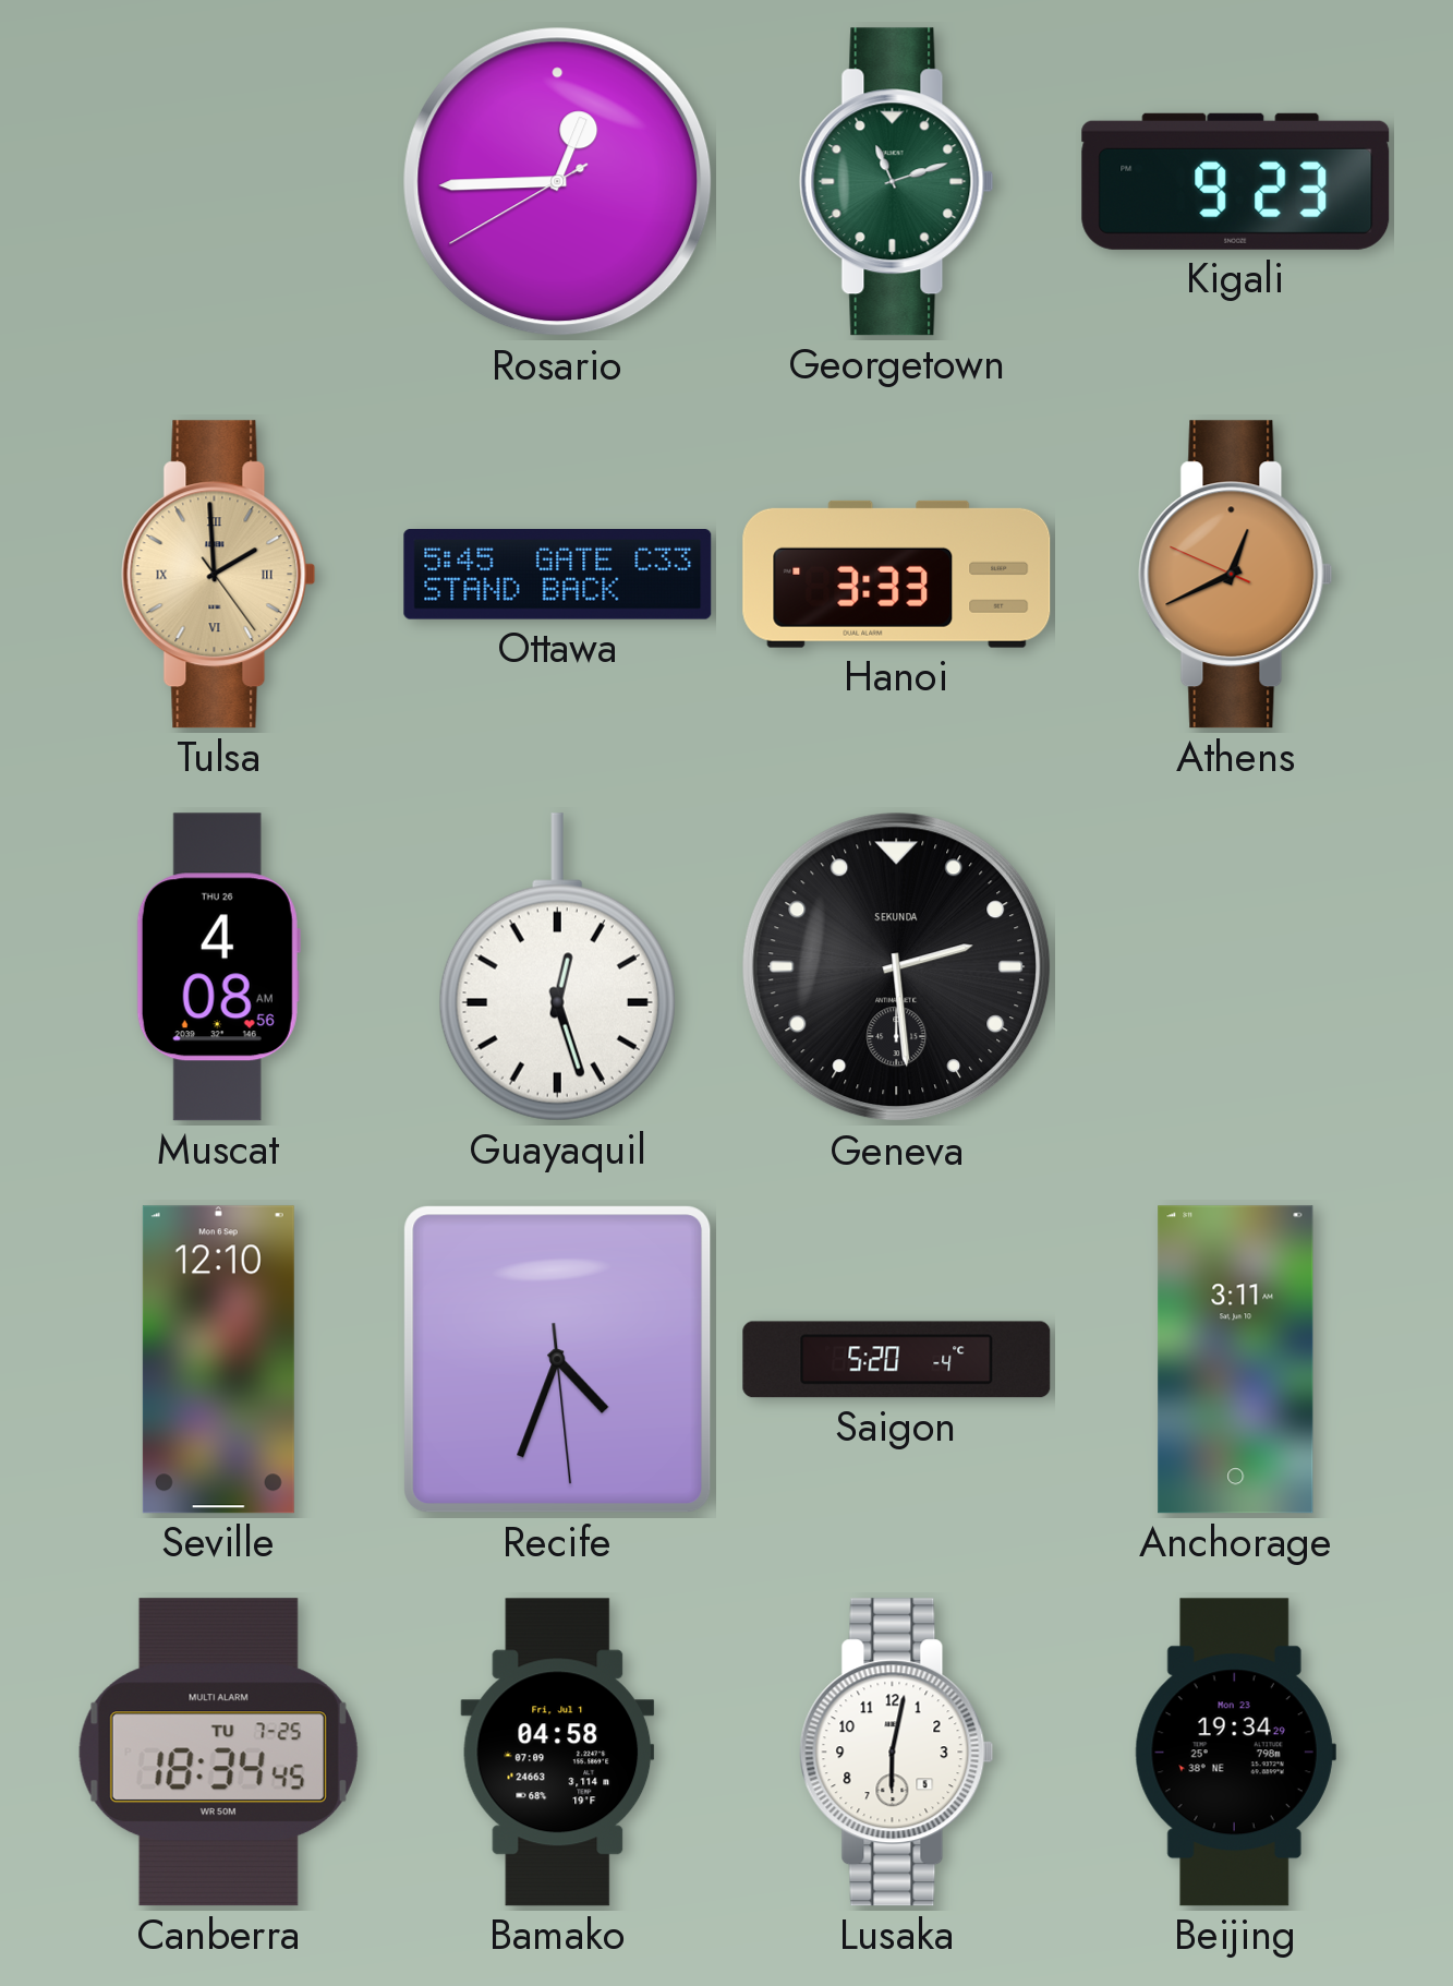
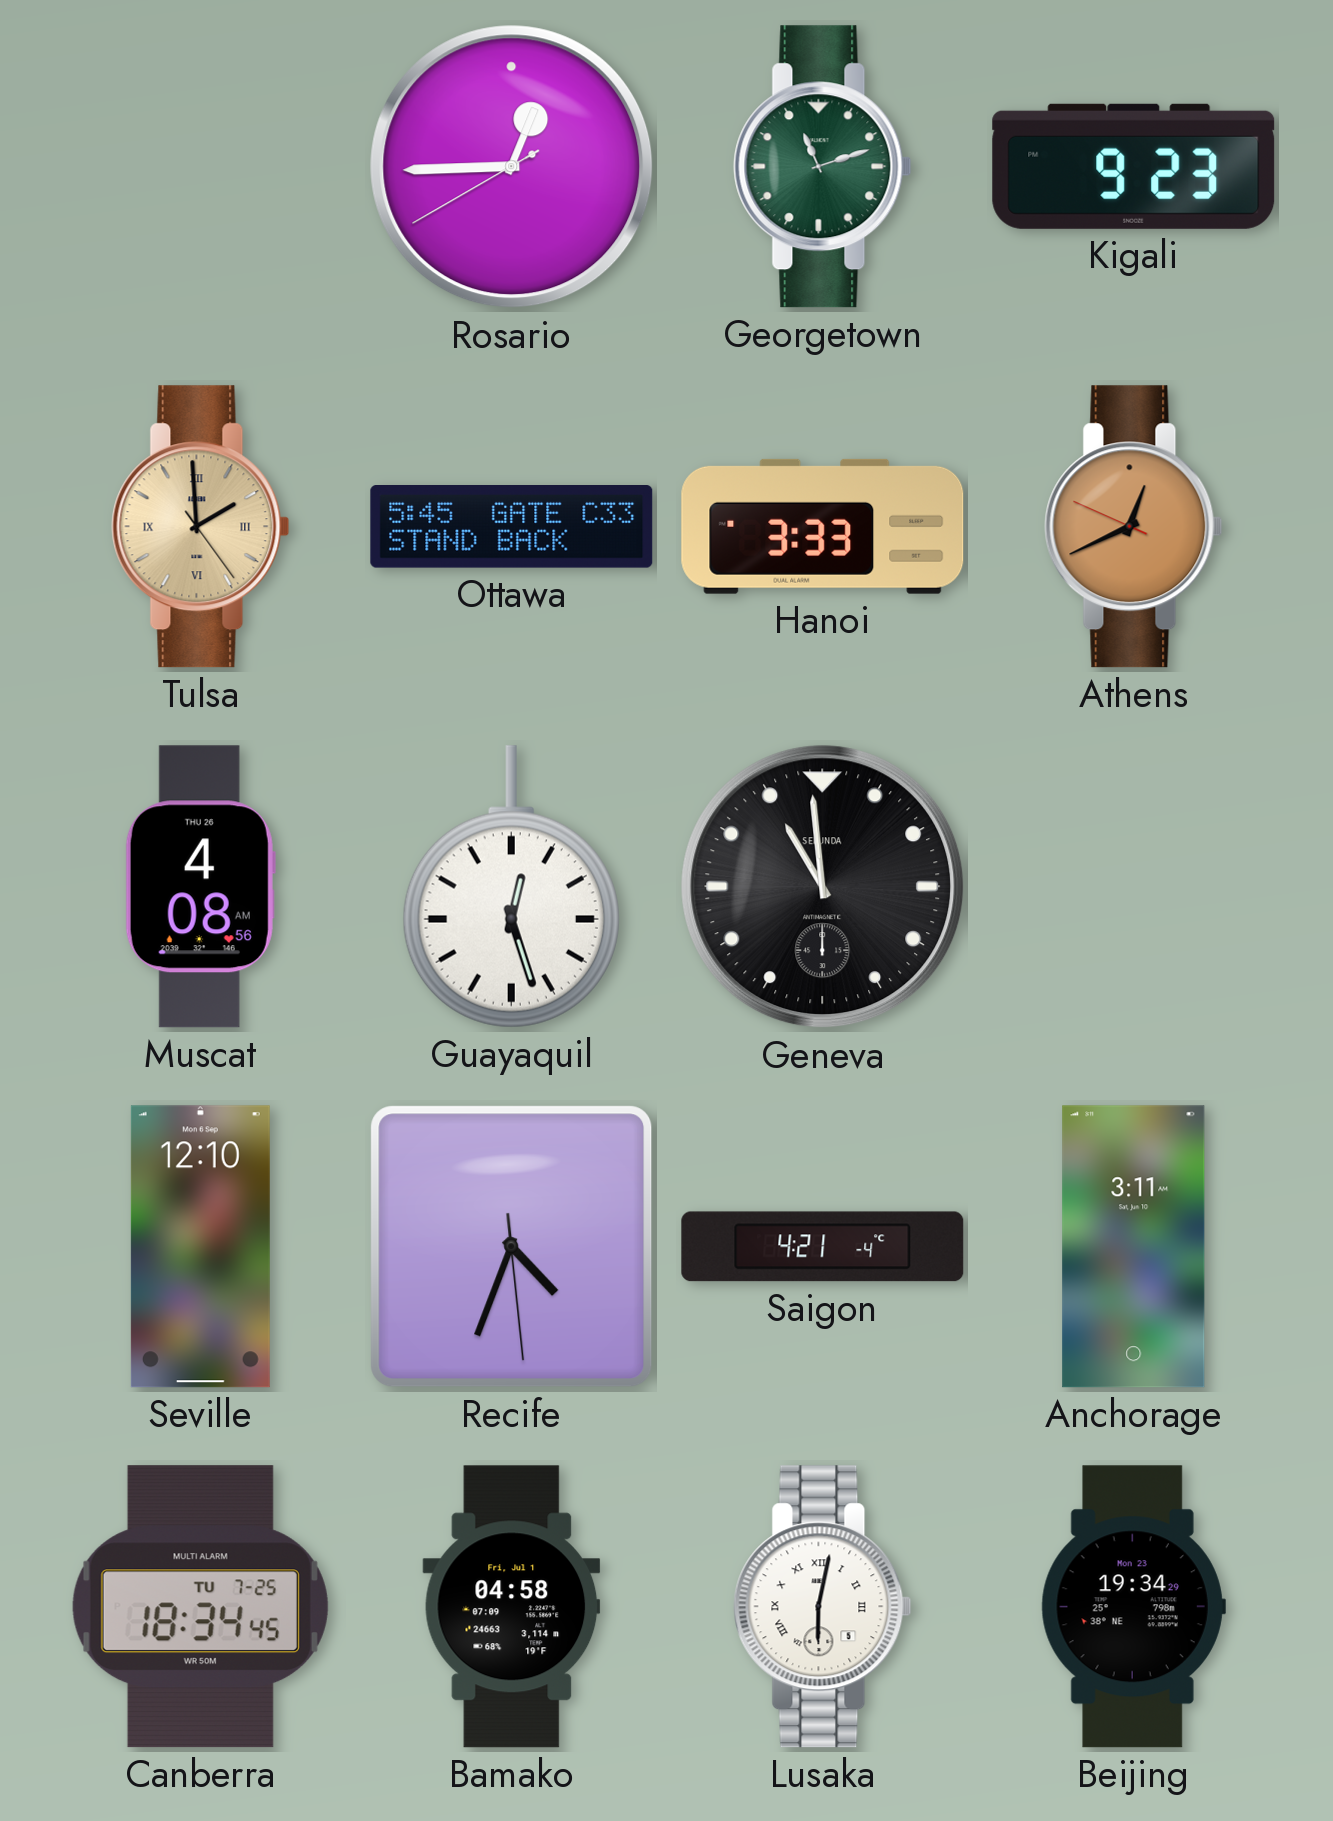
Geneva: 2:29 -> 10:59 (823, 887)
Saigon: 5:20 -> 4:21 (823, 1247)
Lusaka numerals: Arabic -> Roman (823, 1607)
